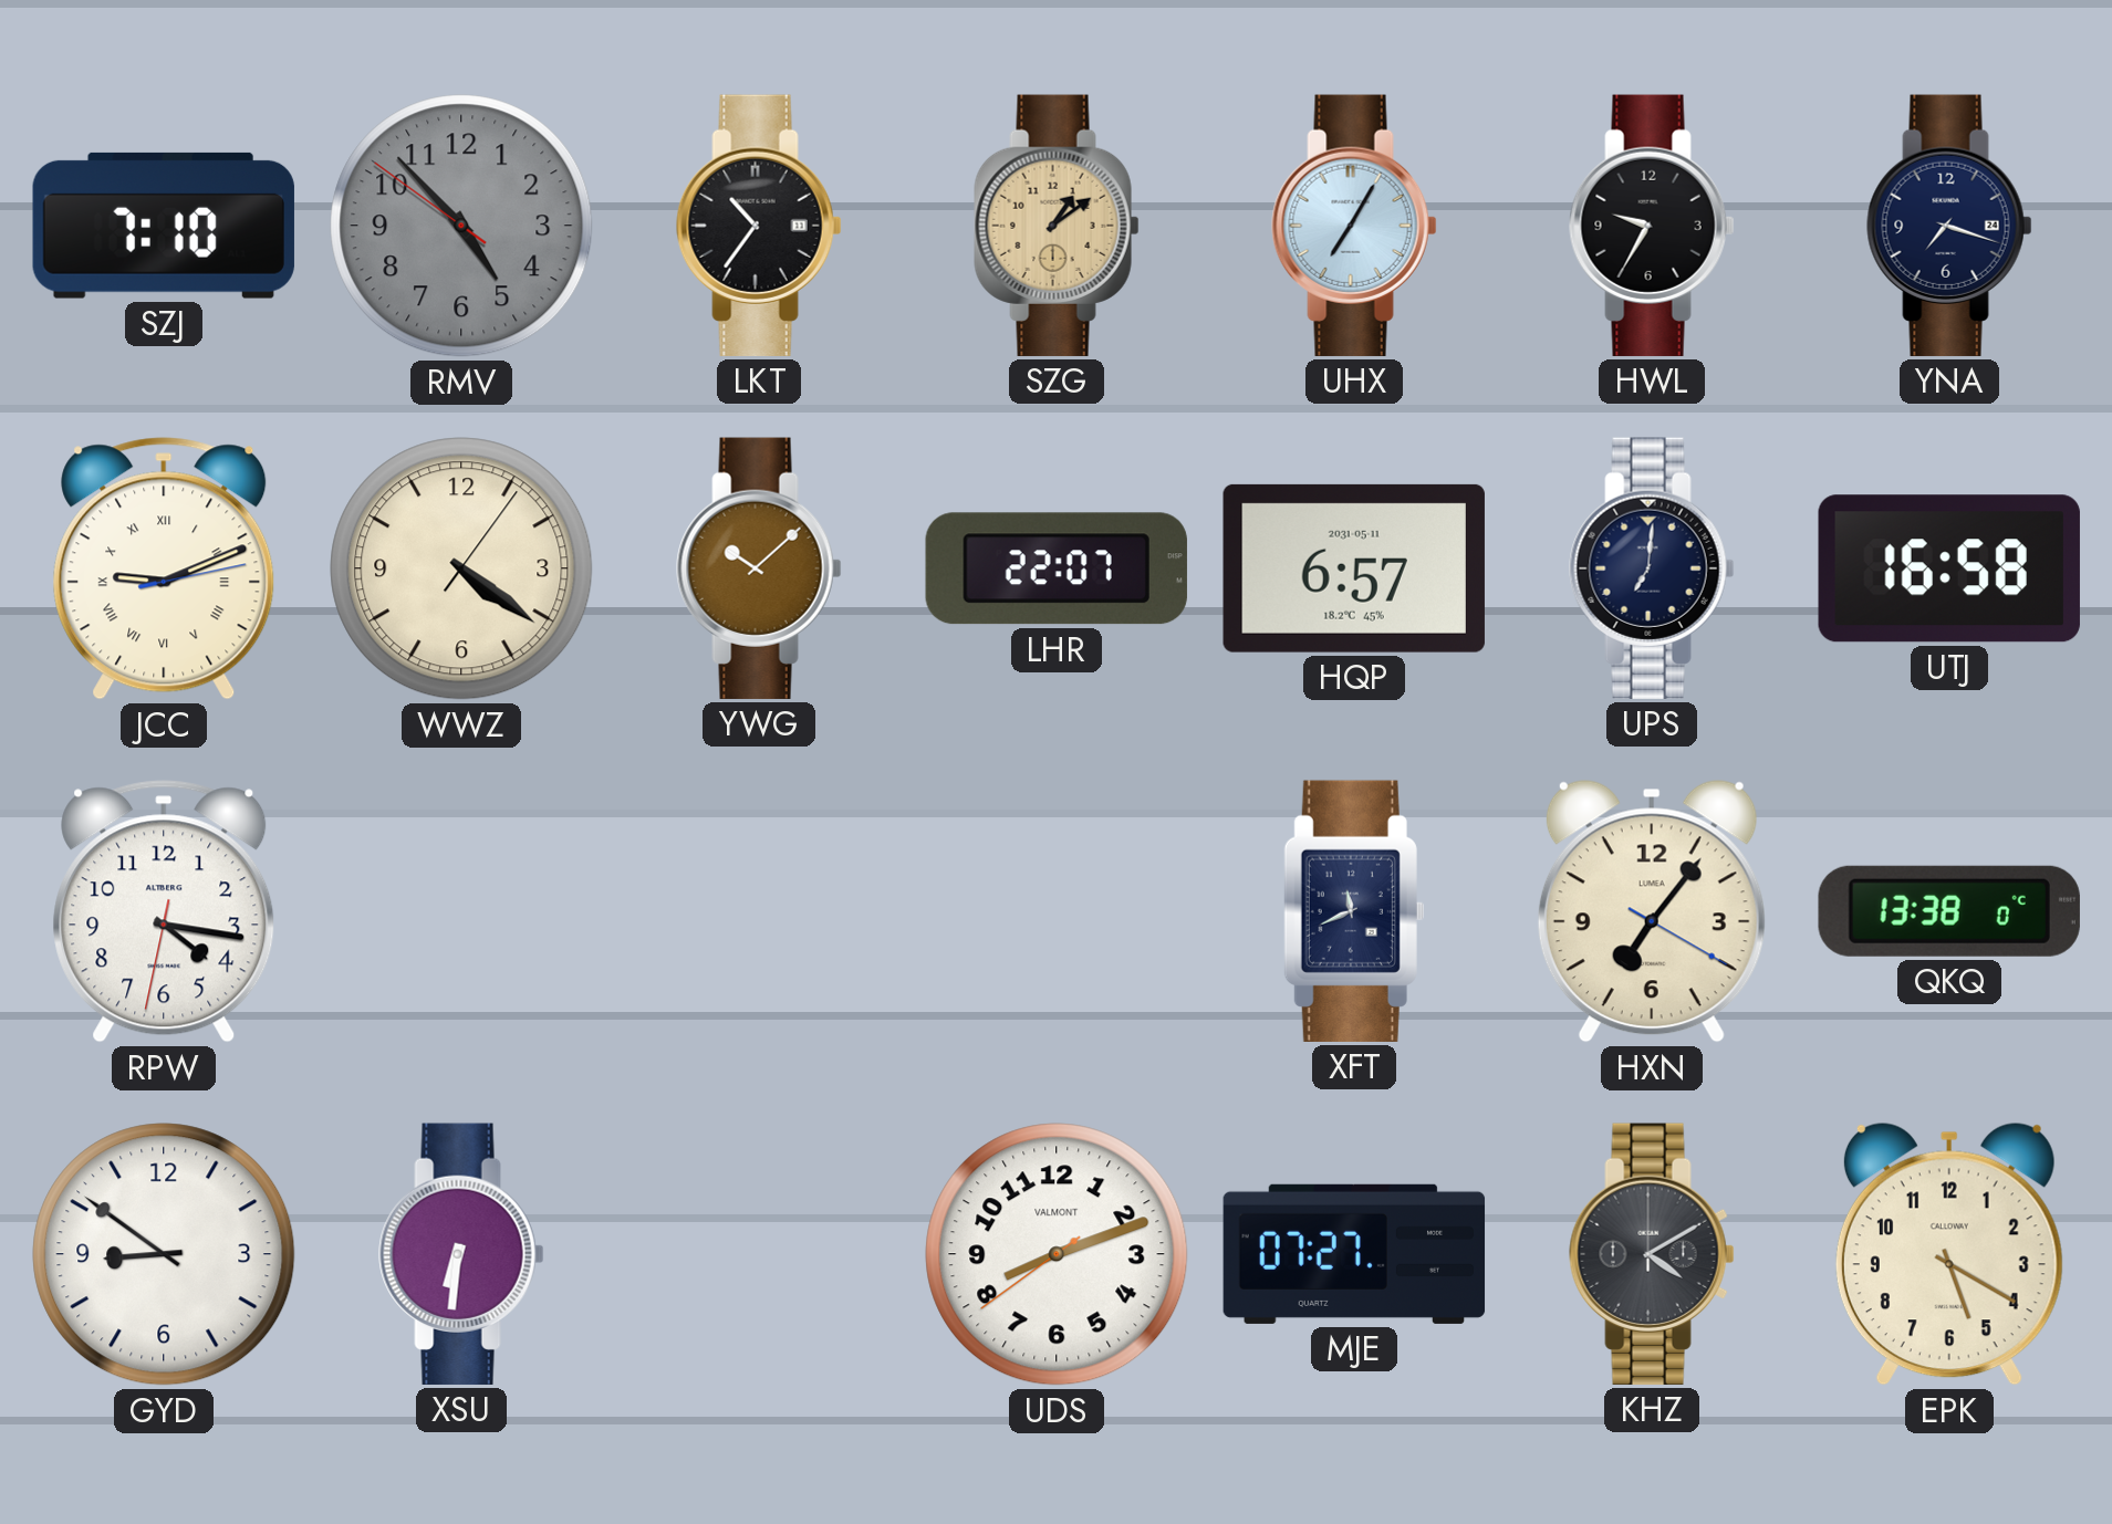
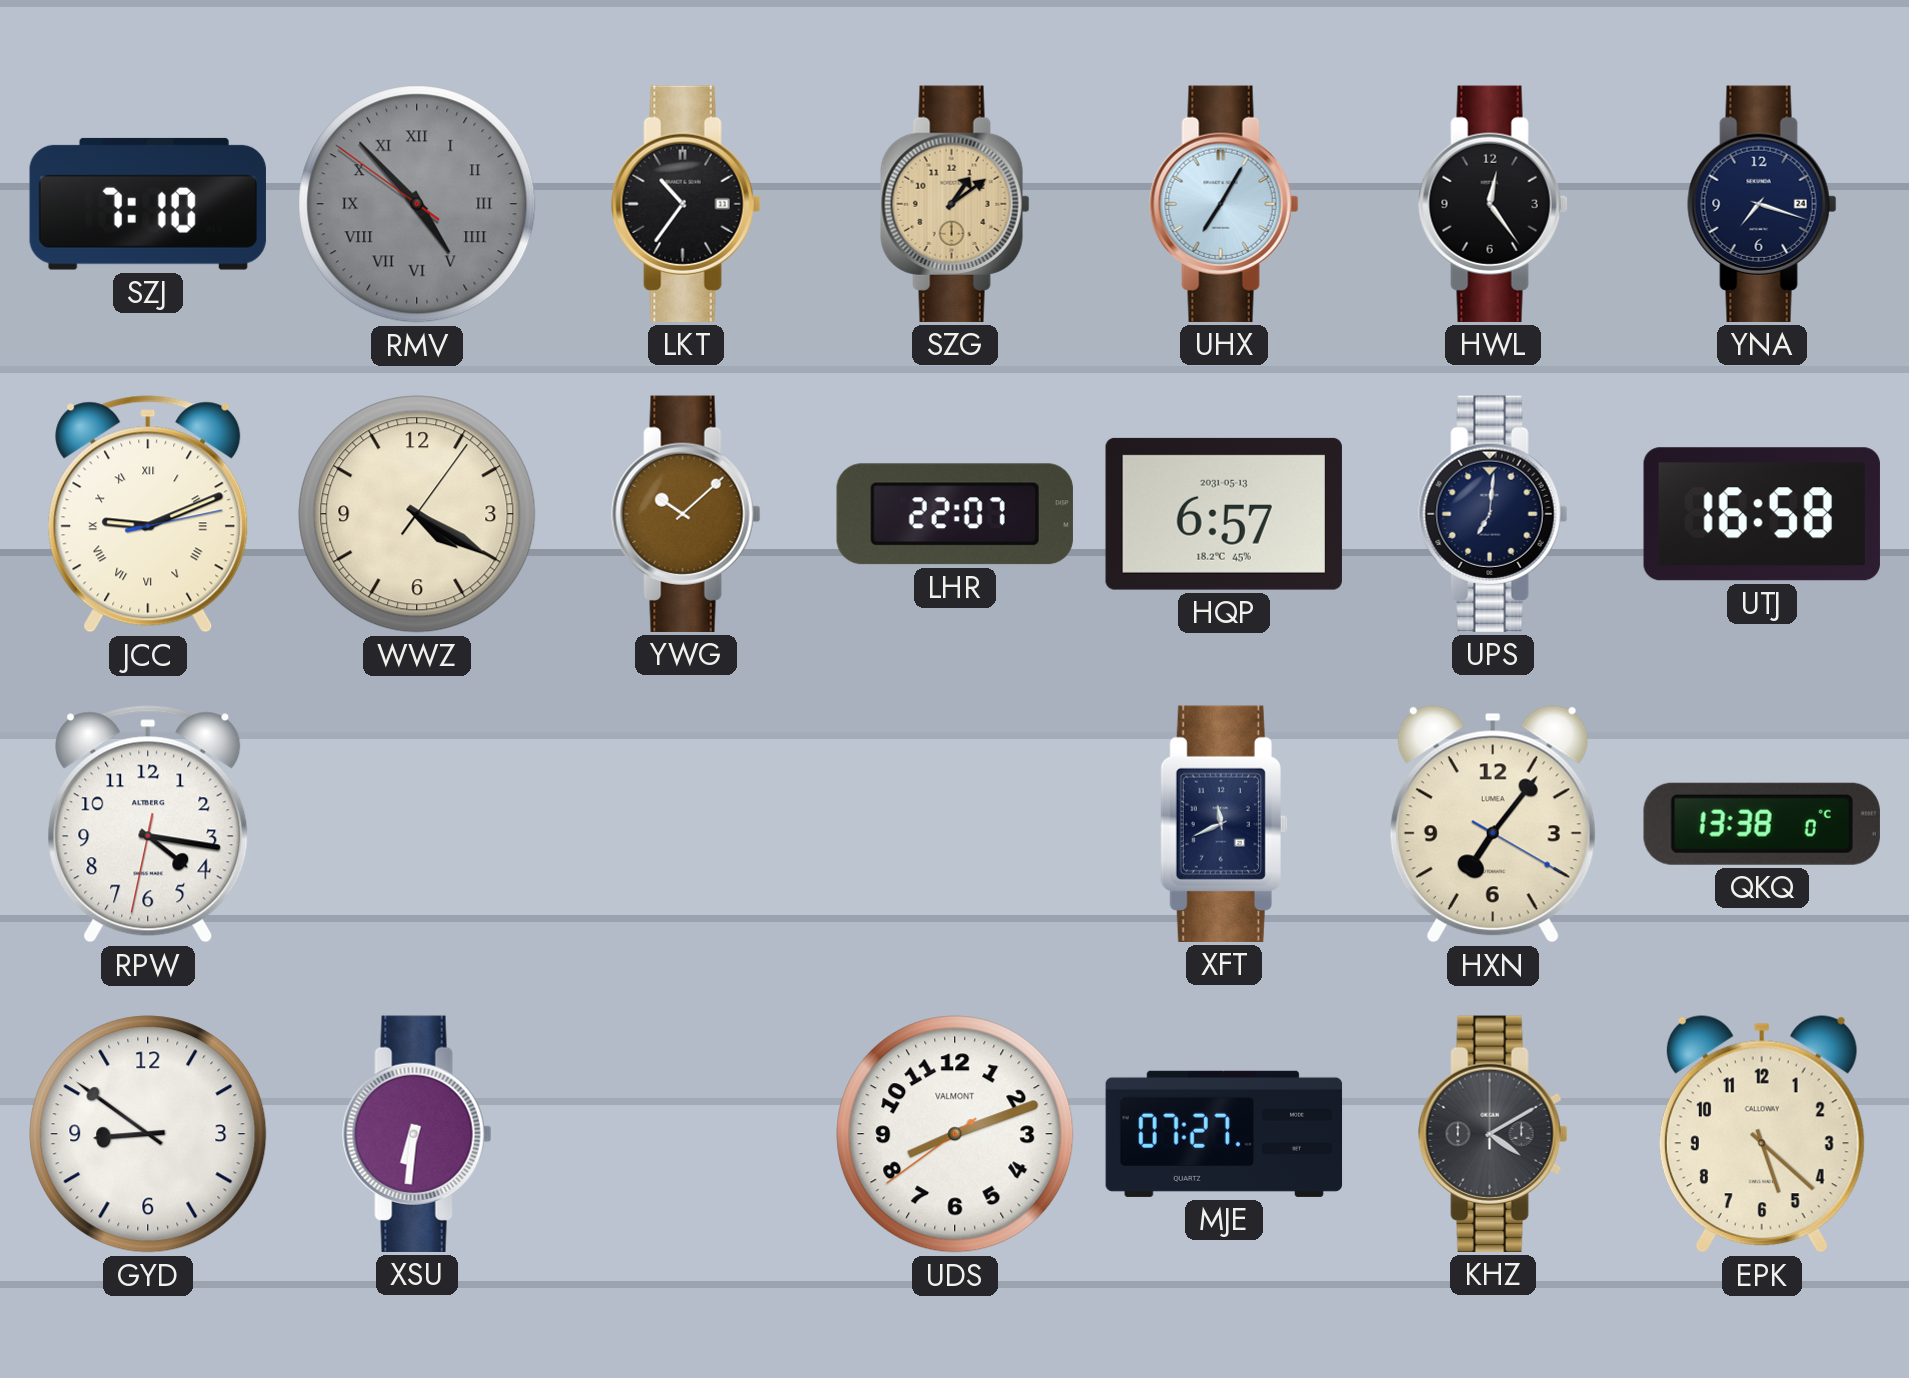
RMV numerals: Arabic -> Roman (417, 204)
HWL: 9:35 -> 12:24 (1493, 204)
WWZ: 4:21 -> 4:20 (417, 514)
HQP date: 2031-05-11 -> 2031-05-13 (1224, 514)
EPK: 5:20 -> 5:22 (1762, 1134)
